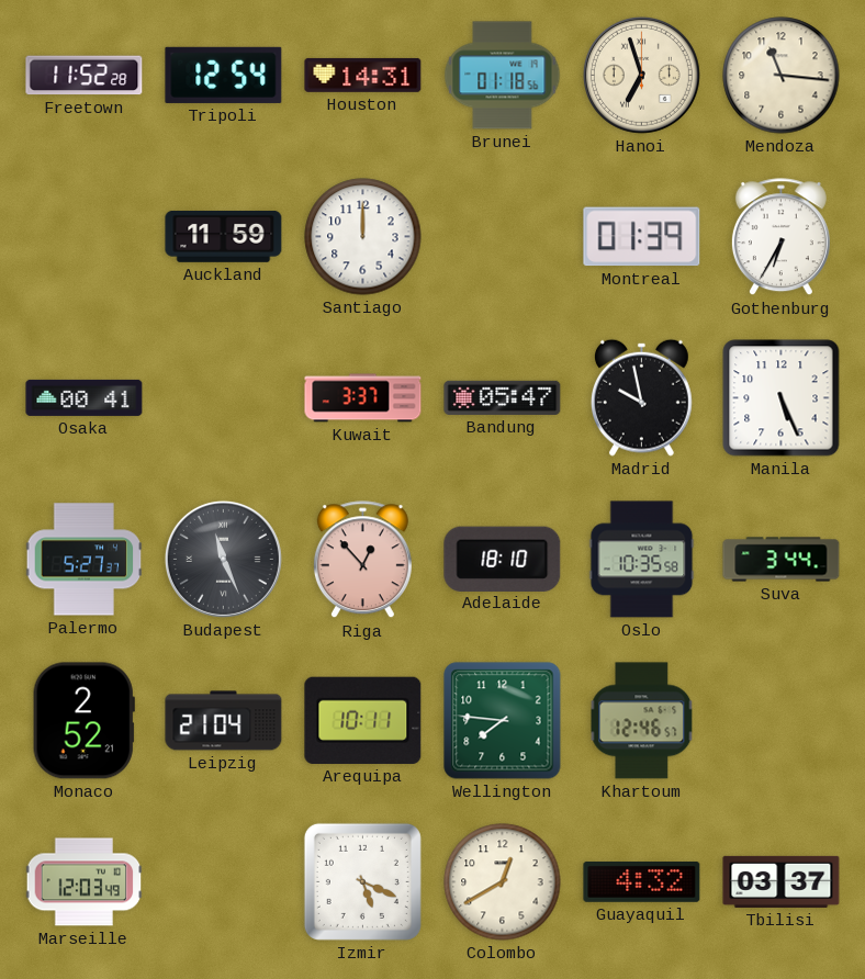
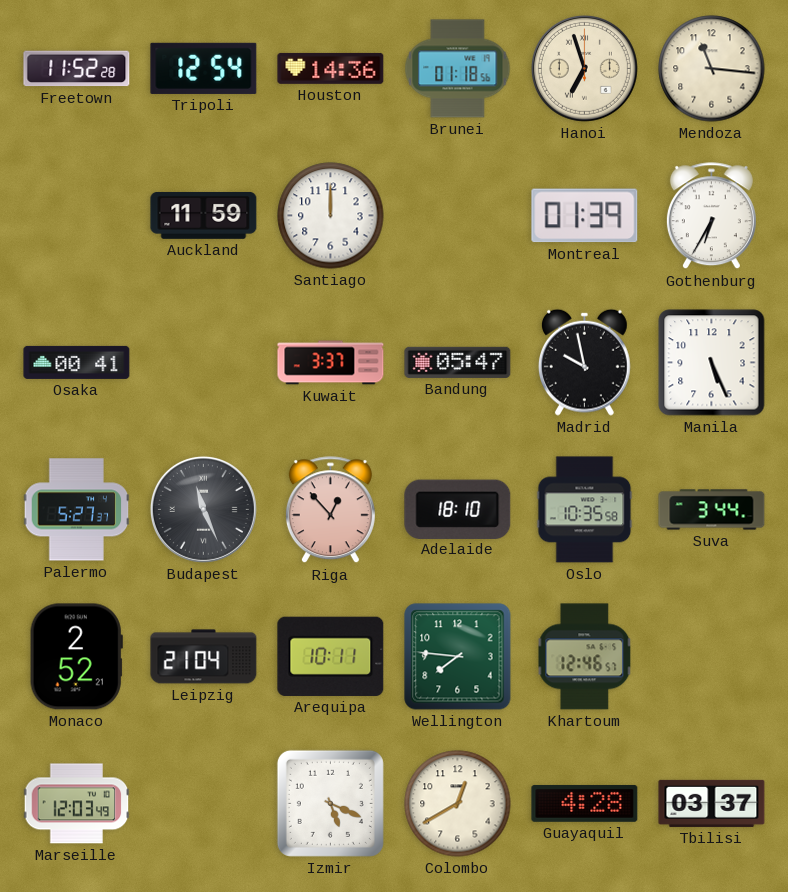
Houston: 14:31 -> 14:36 (331, 68)
Guayaquil: 4:32 -> 4:28 (585, 803)
